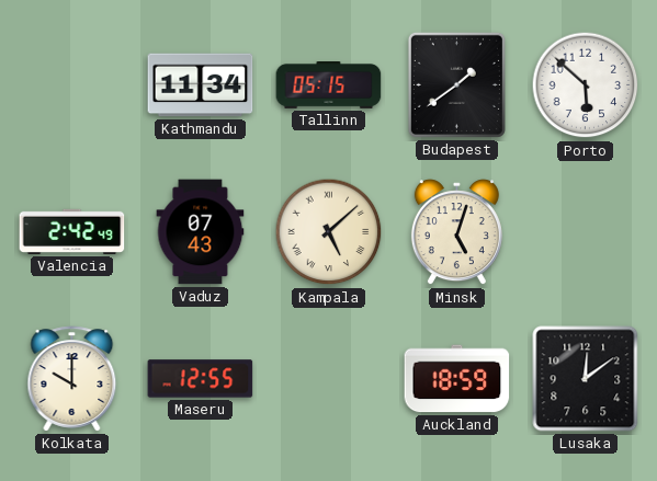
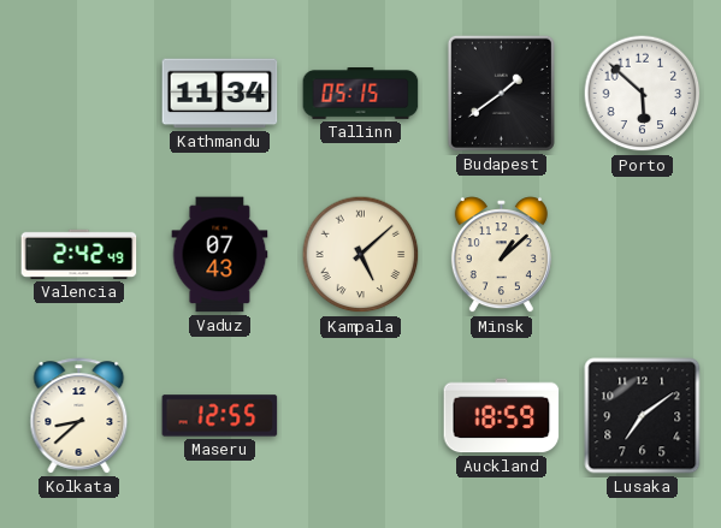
Minsk: 5:03 -> 1:08 (501, 255)
Kolkata: 10:00 -> 8:38 (79, 416)
Lusaka: 12:09 -> 7:09 (643, 416)
